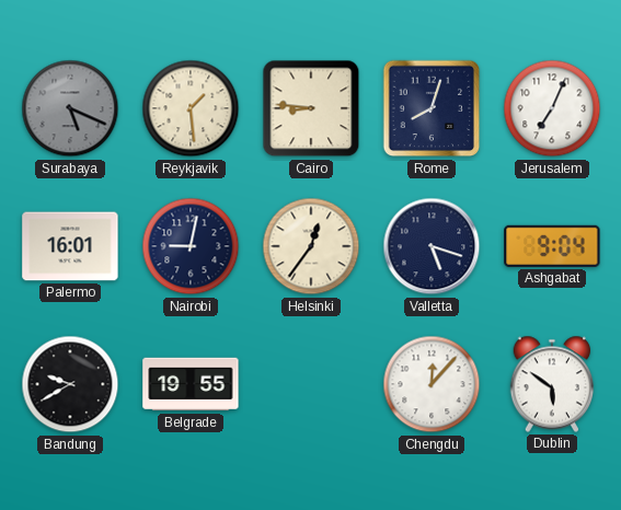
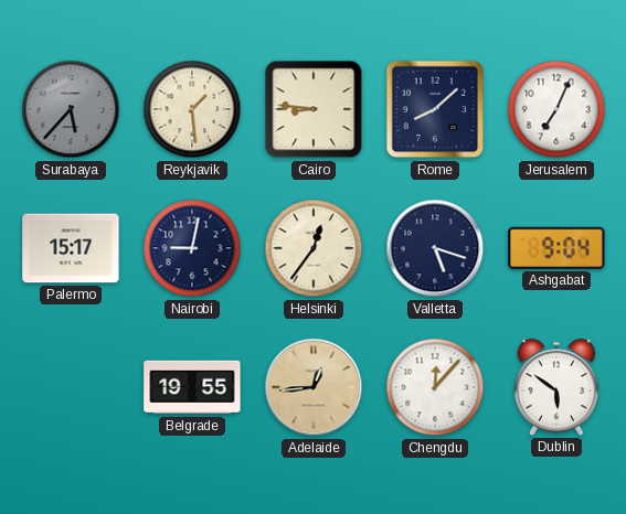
Surabaya: 5:19 -> 5:37 (71, 109)
Rome: 8:03 -> 8:08 (435, 109)
Palermo: 16:01 -> 15:17 (71, 248)
Bandung: 9:40 -> none (70, 384)
Adelaide: none -> 12:44 (314, 387)
